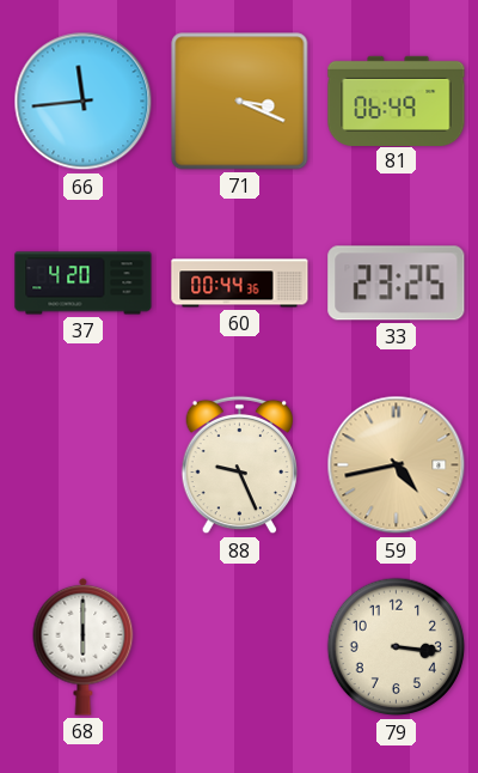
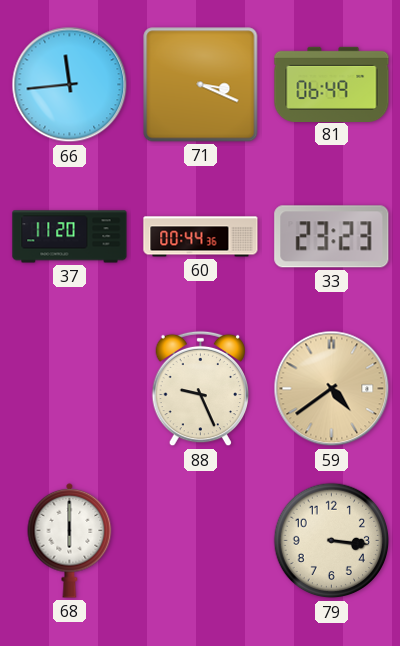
37: 4:20 -> 11:20 (70, 237)
33: 23:25 -> 23:23 (332, 237)
59: 4:43 -> 4:39 (332, 389)
